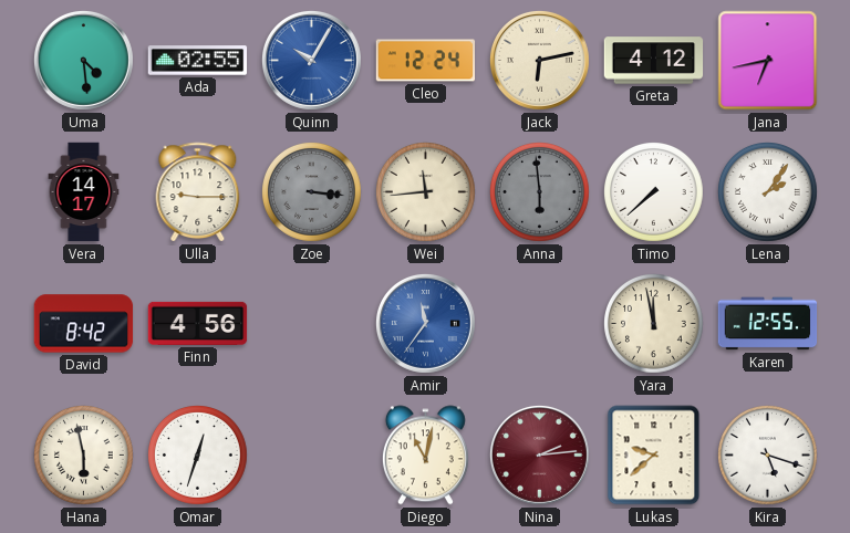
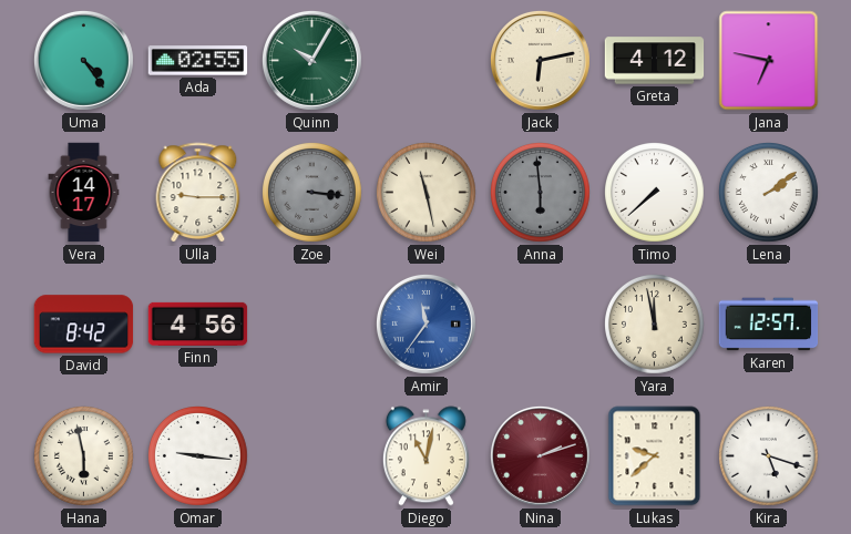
Uma: 4:29 -> 4:24 (84, 61)
Quinn dial: blue -> green (312, 61)
Cleo: 12:24 -> none (426, 61)
Jana: 6:43 -> 6:47 (769, 61)
Wei: 11:44 -> 11:28 (427, 193)
Lena: 2:06 -> 2:09 (769, 193)
Karen: 12:55 -> 12:57 (769, 325)
Omar: 12:33 -> 9:16 (198, 456)
Nina: 2:14 -> 2:12 (541, 456)
